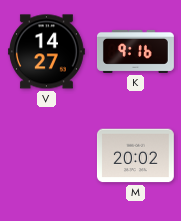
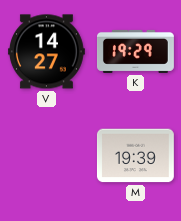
K: 9:16 -> 19:29 (136, 51)
M: 20:02 -> 19:39 (135, 156)
